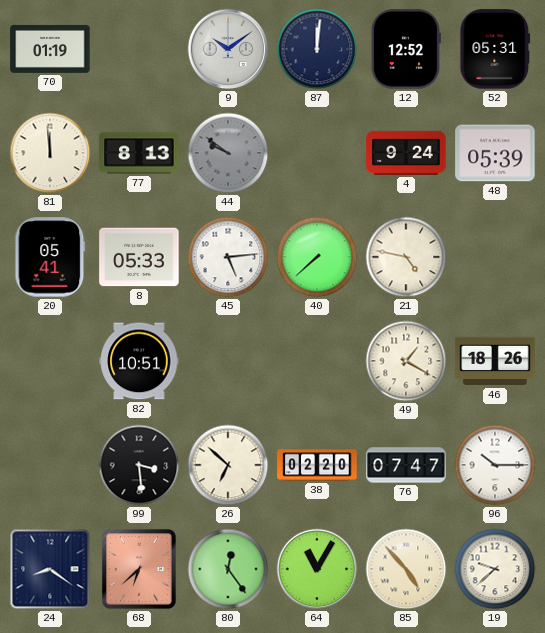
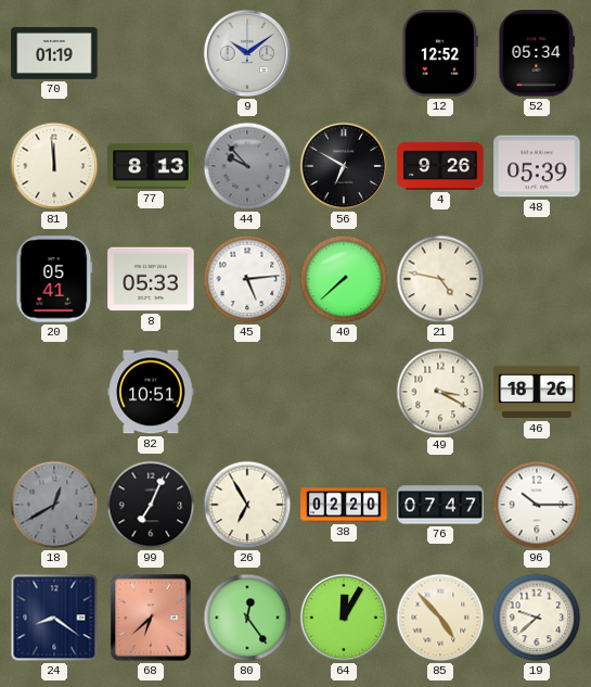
87: 12:01 -> none (317, 49)
52: 05:31 -> 05:34 (537, 53)
44: 9:51 -> 9:53 (247, 166)
56: none -> 6:50 (344, 166)
4: 9:24 -> 9:26 (440, 166)
49: 1:20 -> 3:20 (440, 392)
18: none -> 12:40 (54, 505)
99: 3:29 -> 7:04 (151, 505)
26: 6:52 -> 6:55 (247, 505)
64: 11:05 -> 12:05 (344, 618)
